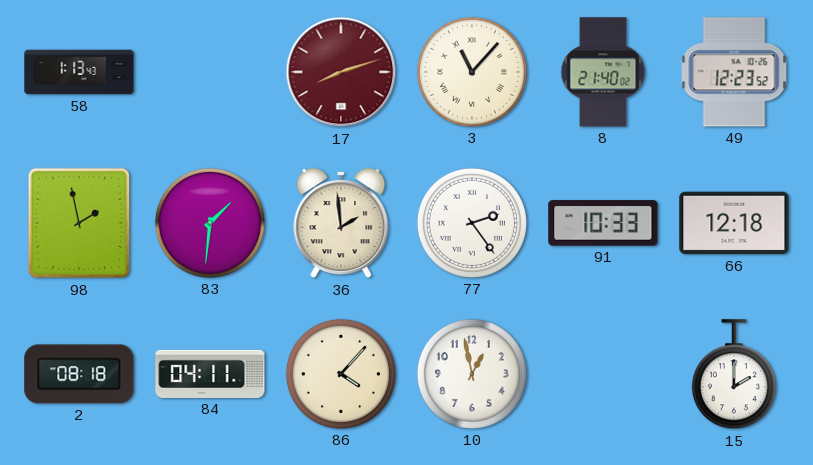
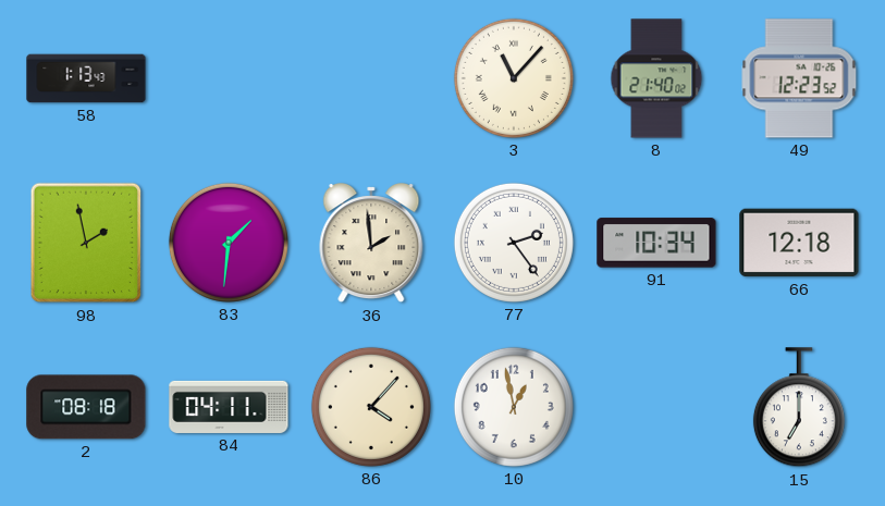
17: 8:12 -> none (341, 72)
91: 10:33 -> 10:34 (656, 243)
15: 2:00 -> 7:00 (799, 408)
